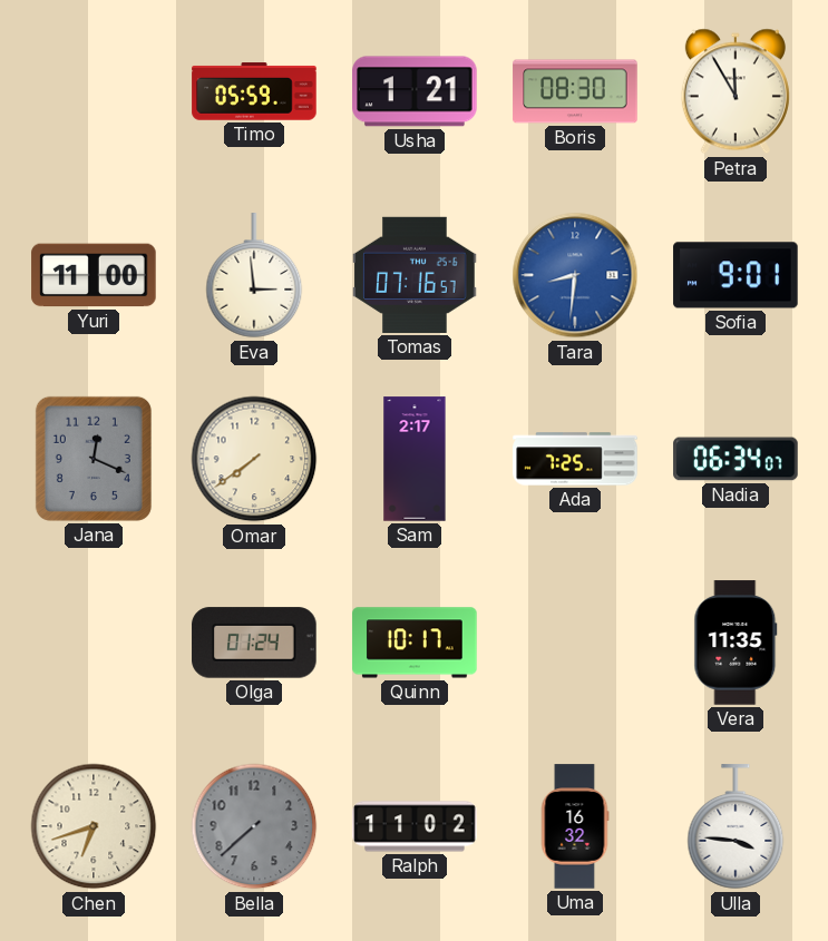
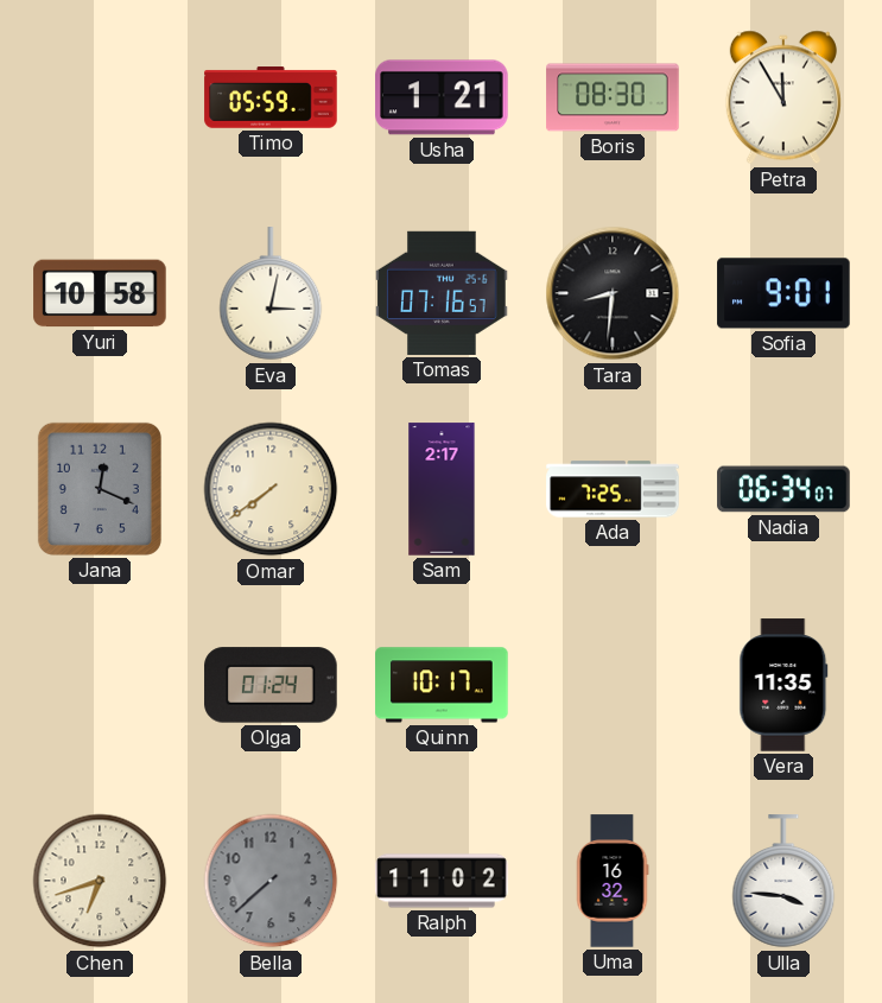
Yuri: 11:00 -> 10:58 (100, 293)
Eva: 2:59 -> 3:02 (271, 294)
Tara dial: blue -> black (613, 293)
